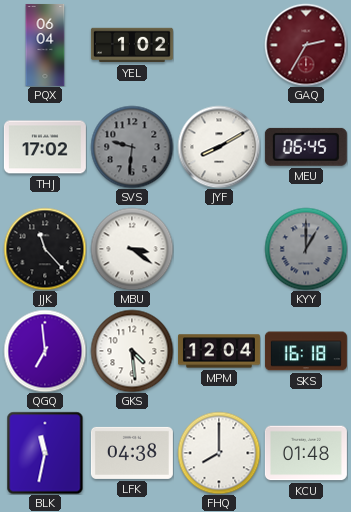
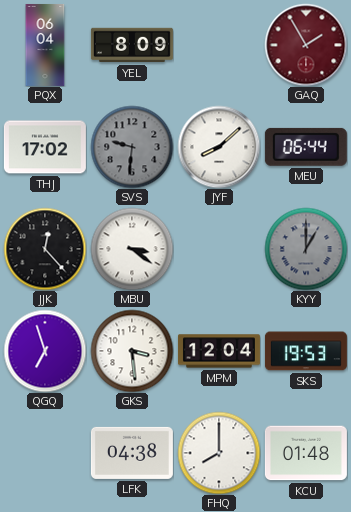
YEL: 1:02 -> 8:09 (132, 45)
GAQ: 2:35 -> 1:55 (306, 45)
JYF: 8:10 -> 8:08 (219, 147)
MEU: 06:45 -> 06:44 (306, 147)
JJK: 11:23 -> 12:23 (45, 249)
QGQ: 6:59 -> 6:57 (45, 351)
GKS: 4:29 -> 3:29 (132, 351)
SKS: 16:18 -> 19:53 (306, 351)
BLK: 11:32 -> none (45, 453)
